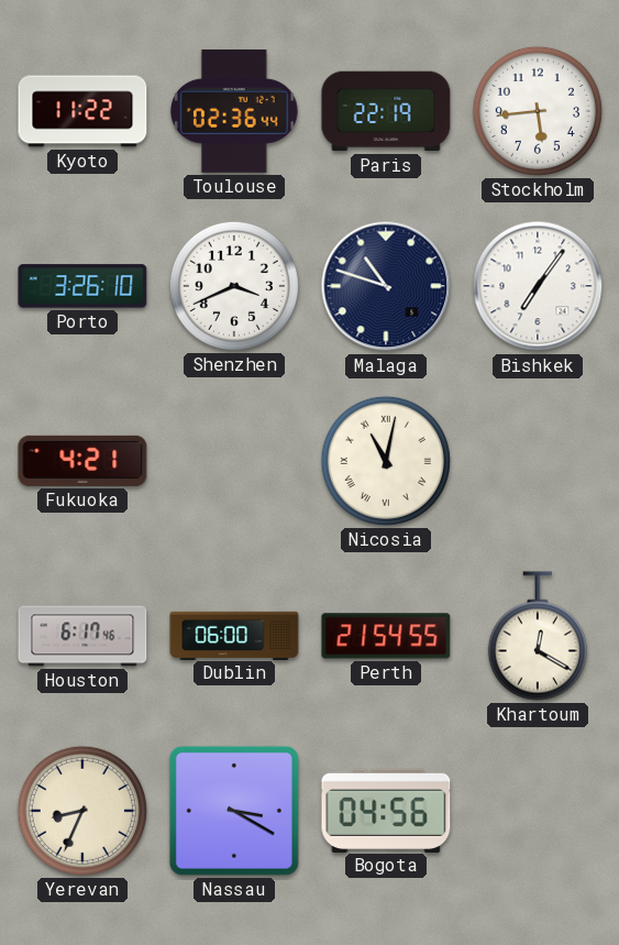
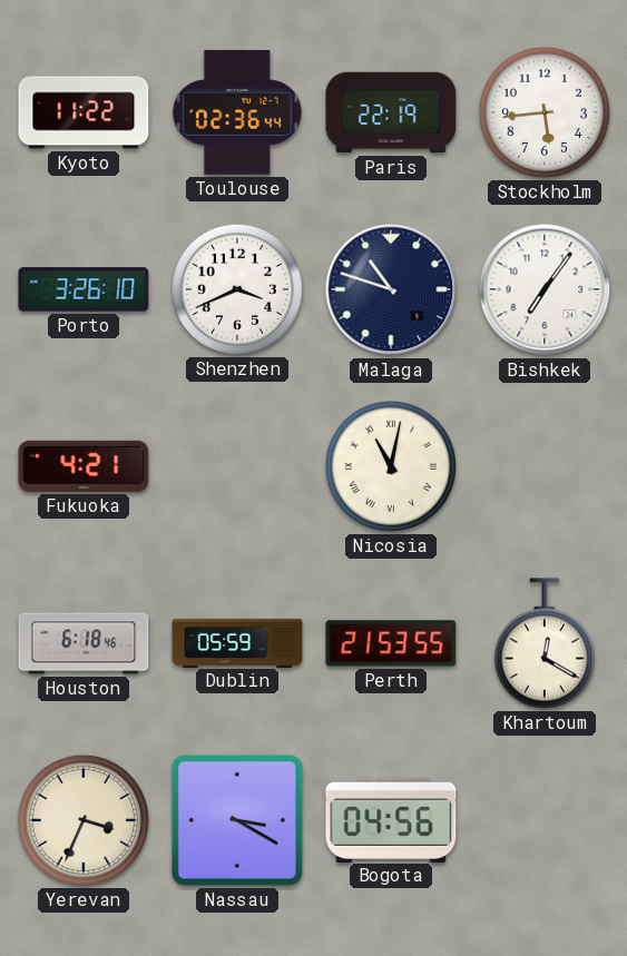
Houston: 6:17 -> 6:18 (84, 643)
Dublin: 06:00 -> 05:59 (237, 642)
Perth: 21:54 -> 21:53 (391, 643)
Yerevan: 8:34 -> 3:34 (84, 820)
